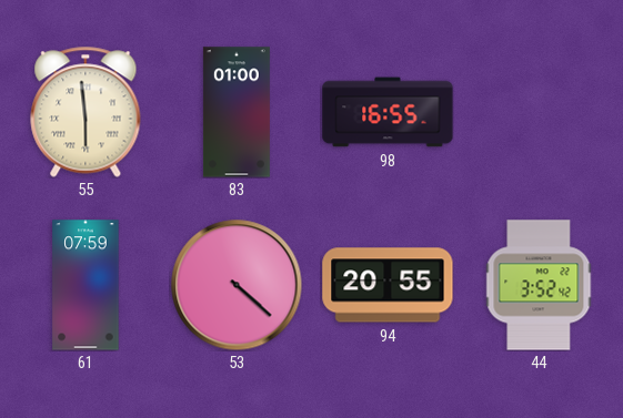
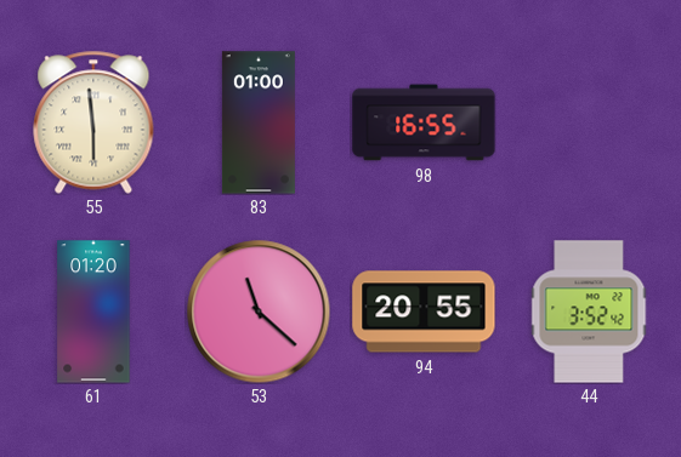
61: 07:59 -> 01:20 (93, 312)
53: 4:22 -> 11:22 (259, 312)
